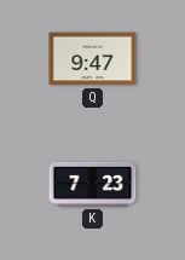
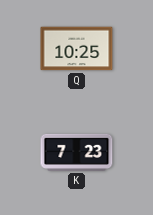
Q: 9:47 -> 10:25 (77, 49)
